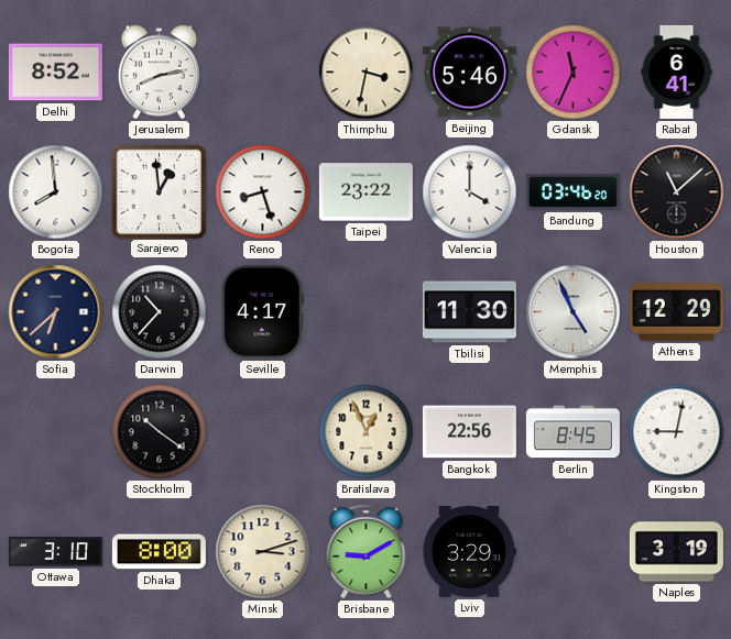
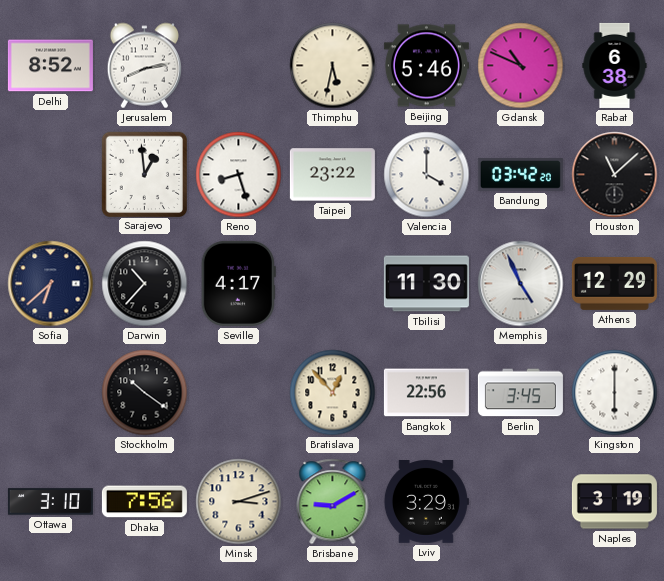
Thimphu: 3:32 -> 5:32 (333, 66)
Gdansk: 11:34 -> 10:49 (521, 66)
Rabat: 6:41 -> 6:38 (615, 65)
Bogota: 7:59 -> none (56, 192)
Bandung: 03:46 -> 03:42 (520, 175)
Bratislava: 12:56 -> 12:53 (333, 393)
Berlin: 8:45 -> 3:45 (520, 393)
Kingston: 9:02 -> 6:00 (615, 393)
Dhaka: 8:00 -> 7:56 (144, 502)
